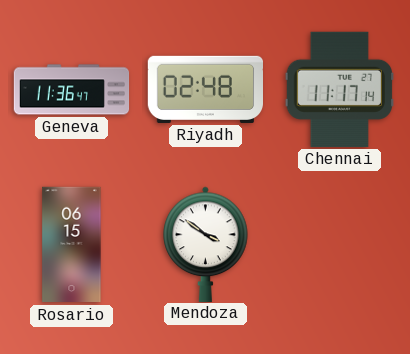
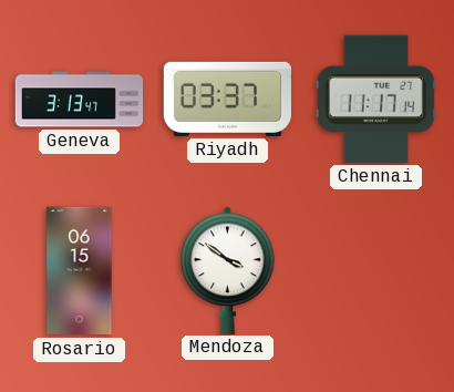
Geneva: 11:36 -> 3:13 (80, 100)
Riyadh: 02:48 -> 03:37 (227, 99)
